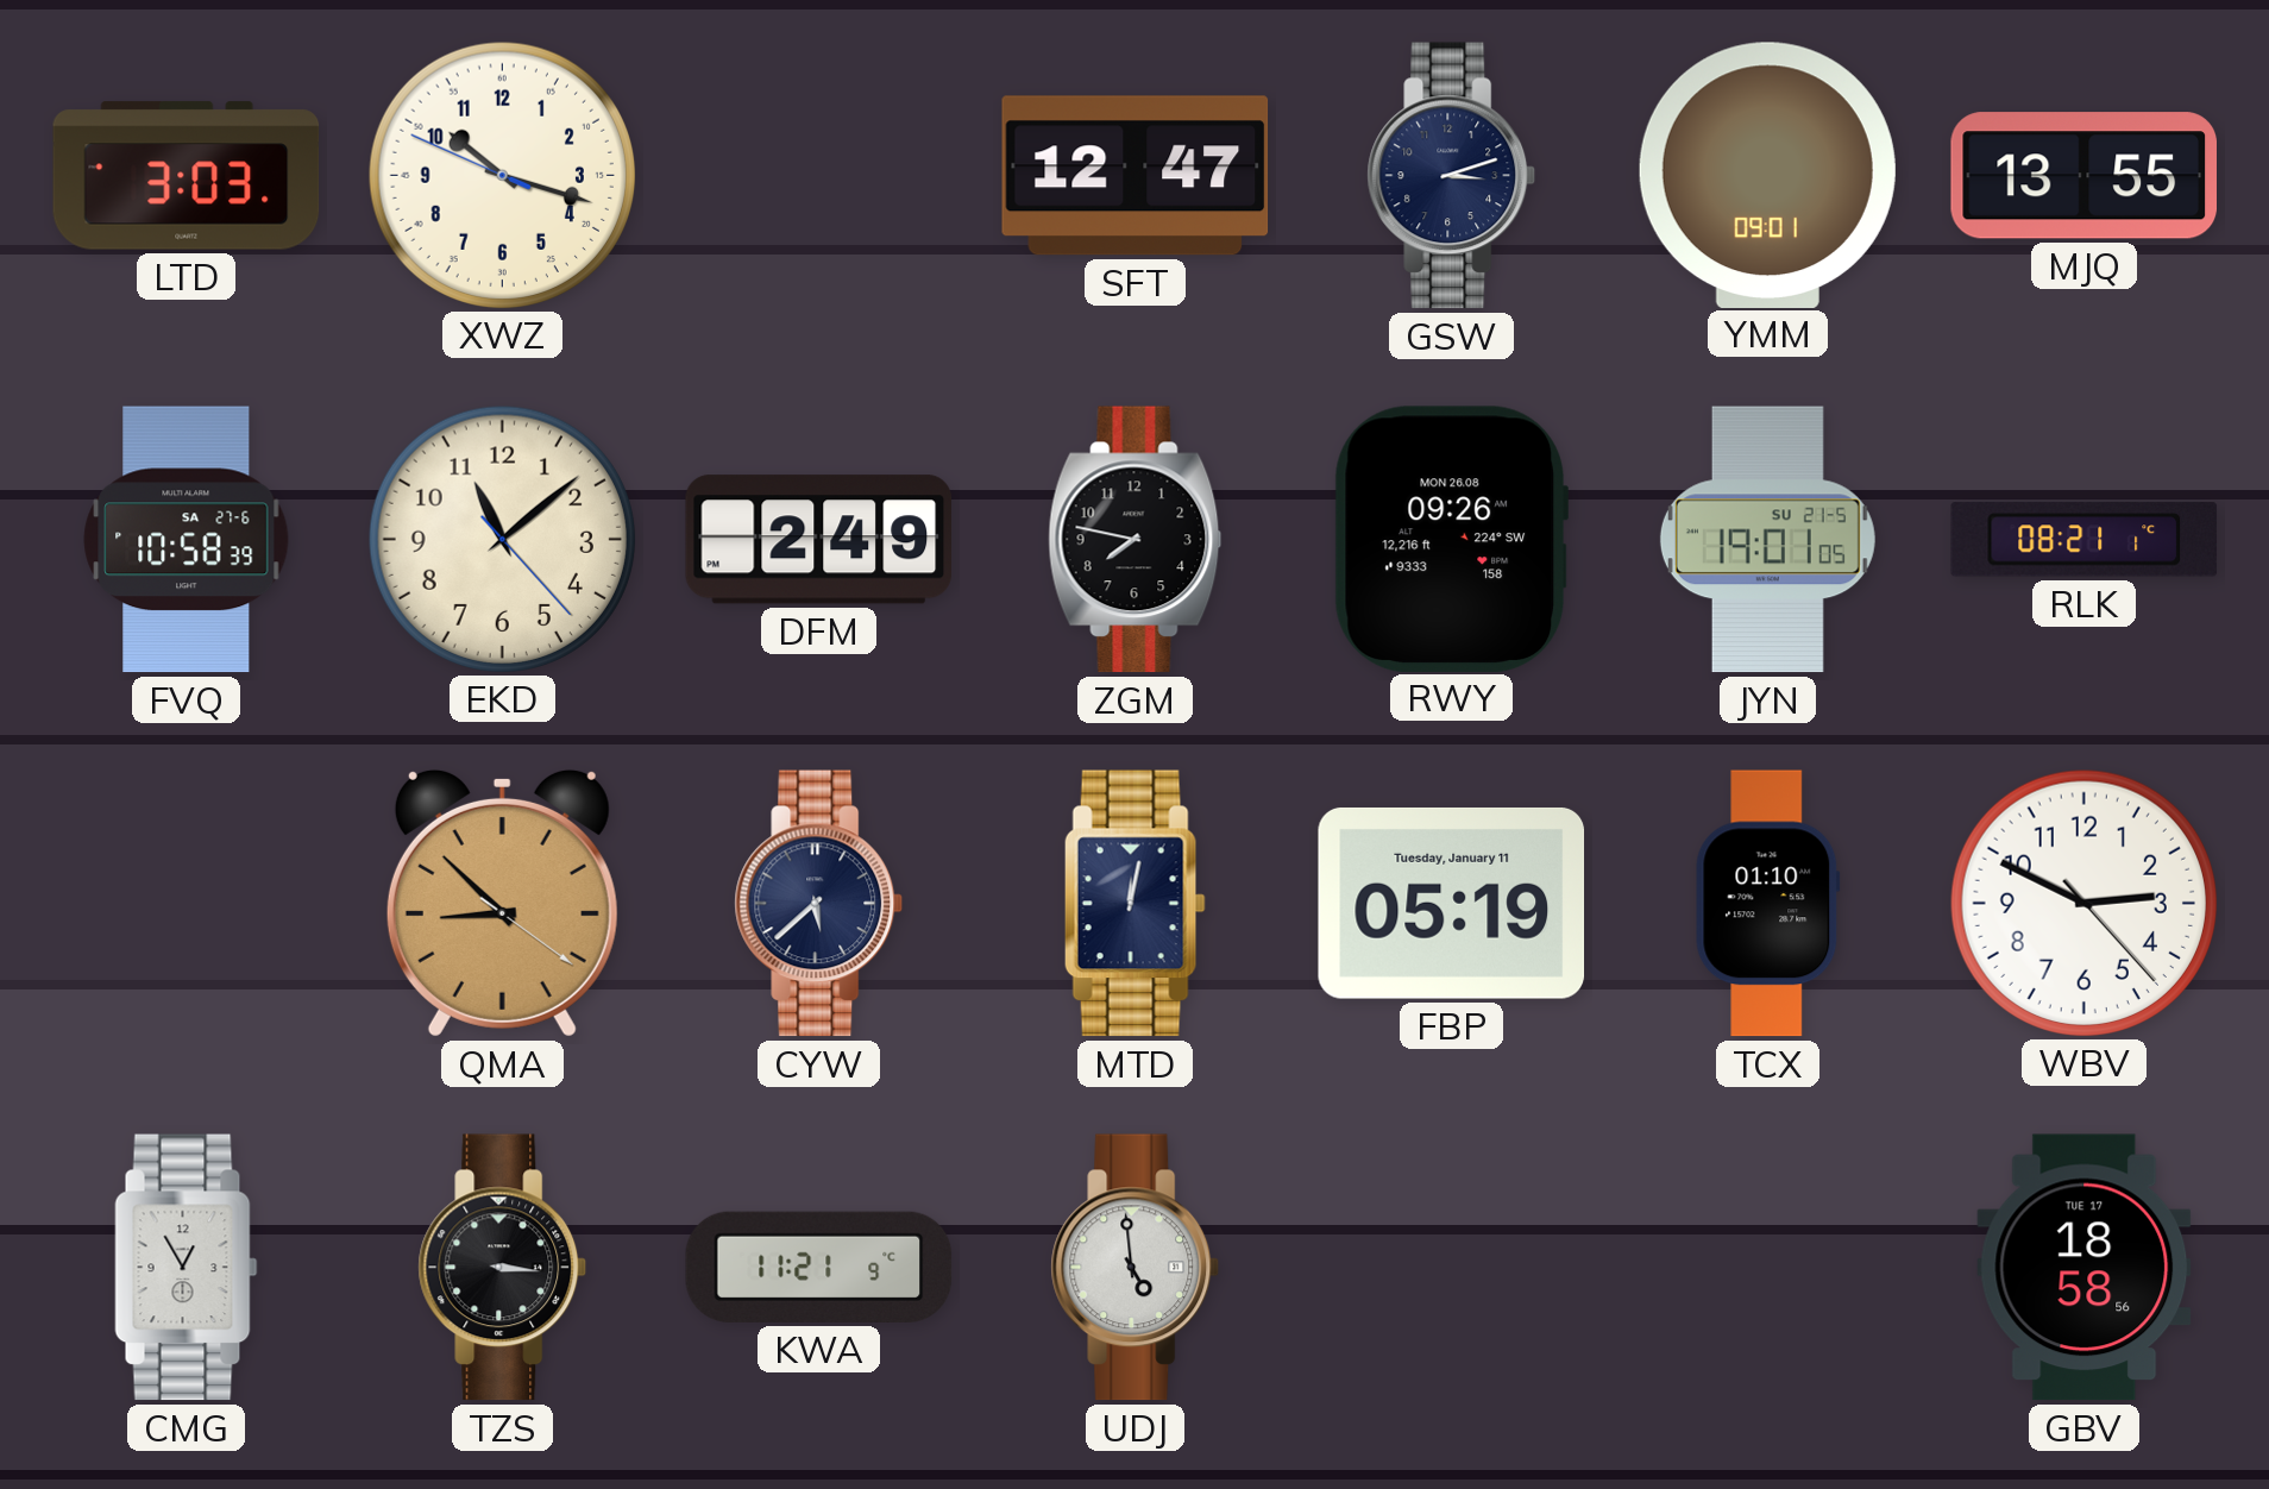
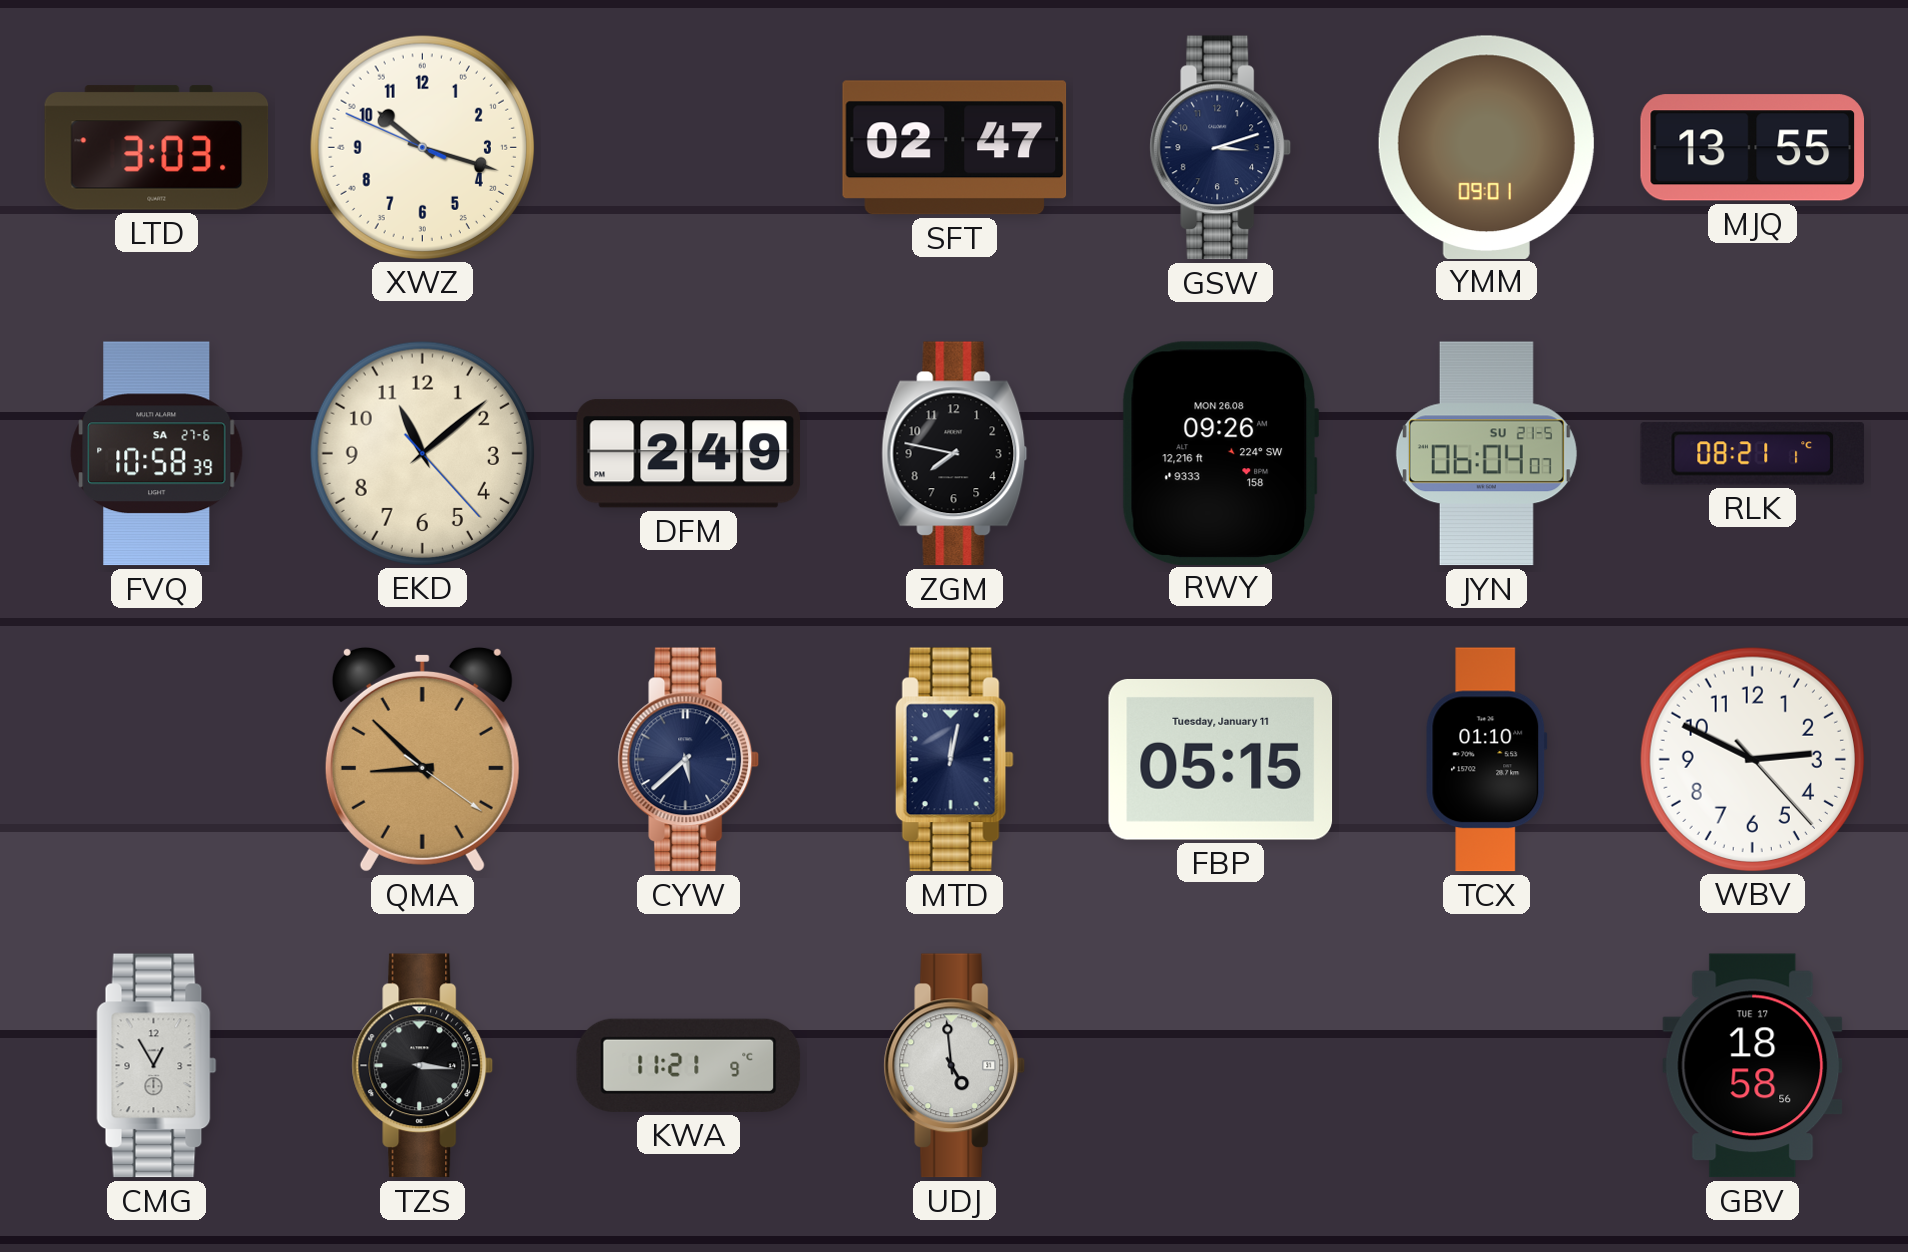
SFT: 12:47 -> 02:47 (955, 148)
JYN: 19:01 -> 06:04 (1486, 454)
FBP: 05:19 -> 05:15 (1221, 760)
